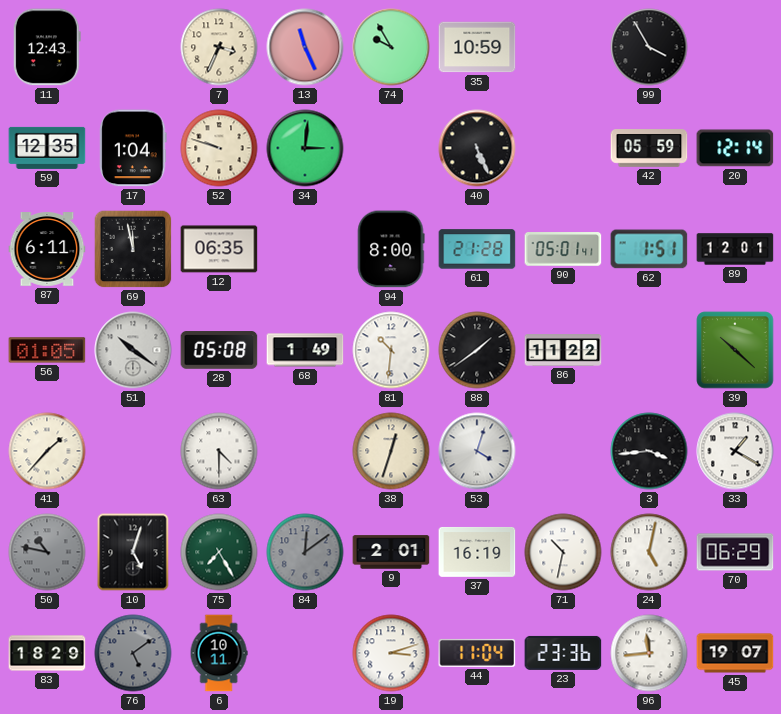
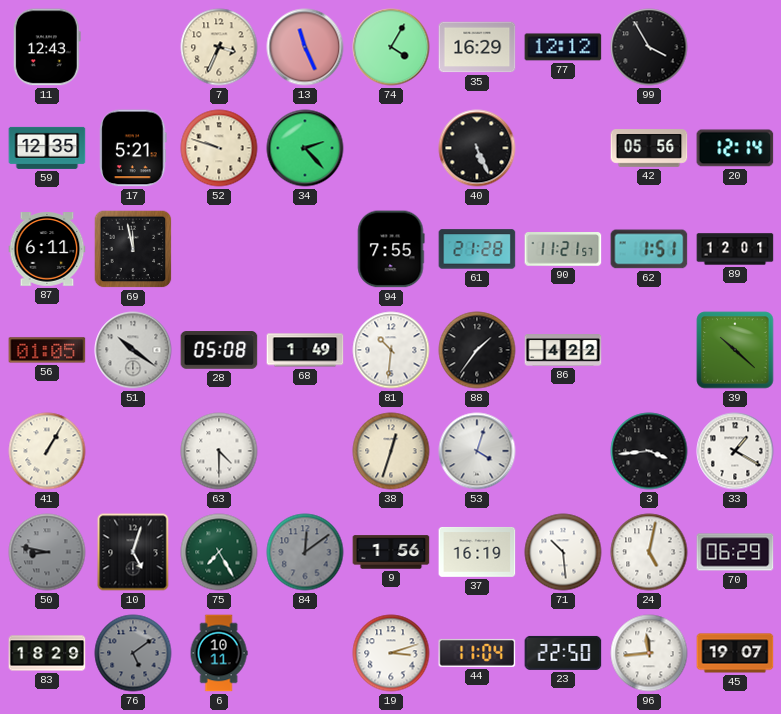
74: 9:55 -> 4:05 (391, 47)
35: 10:59 -> 16:29 (477, 47)
77: none -> 12:12 (563, 47)
17: 1:04 -> 5:21 (133, 148)
34: 3:01 -> 2:23 (305, 148)
42: 05:59 -> 05:56 (649, 148)
12: 06:35 -> none (219, 249)
94: 8:00 -> 7:55 (391, 249)
90: 05:01 -> 11:21 (563, 249)
88: 1:39 -> 1:36 (477, 350)
86: 11:22 -> 4:22 (563, 350)
41: 1:37 -> 1:05 (47, 451)
50: 10:47 -> 8:47 (47, 552)
9: 2:01 -> 1:56 (391, 552)
71: 10:32 -> 10:29 (563, 552)
23: 23:36 -> 22:50 (563, 653)
